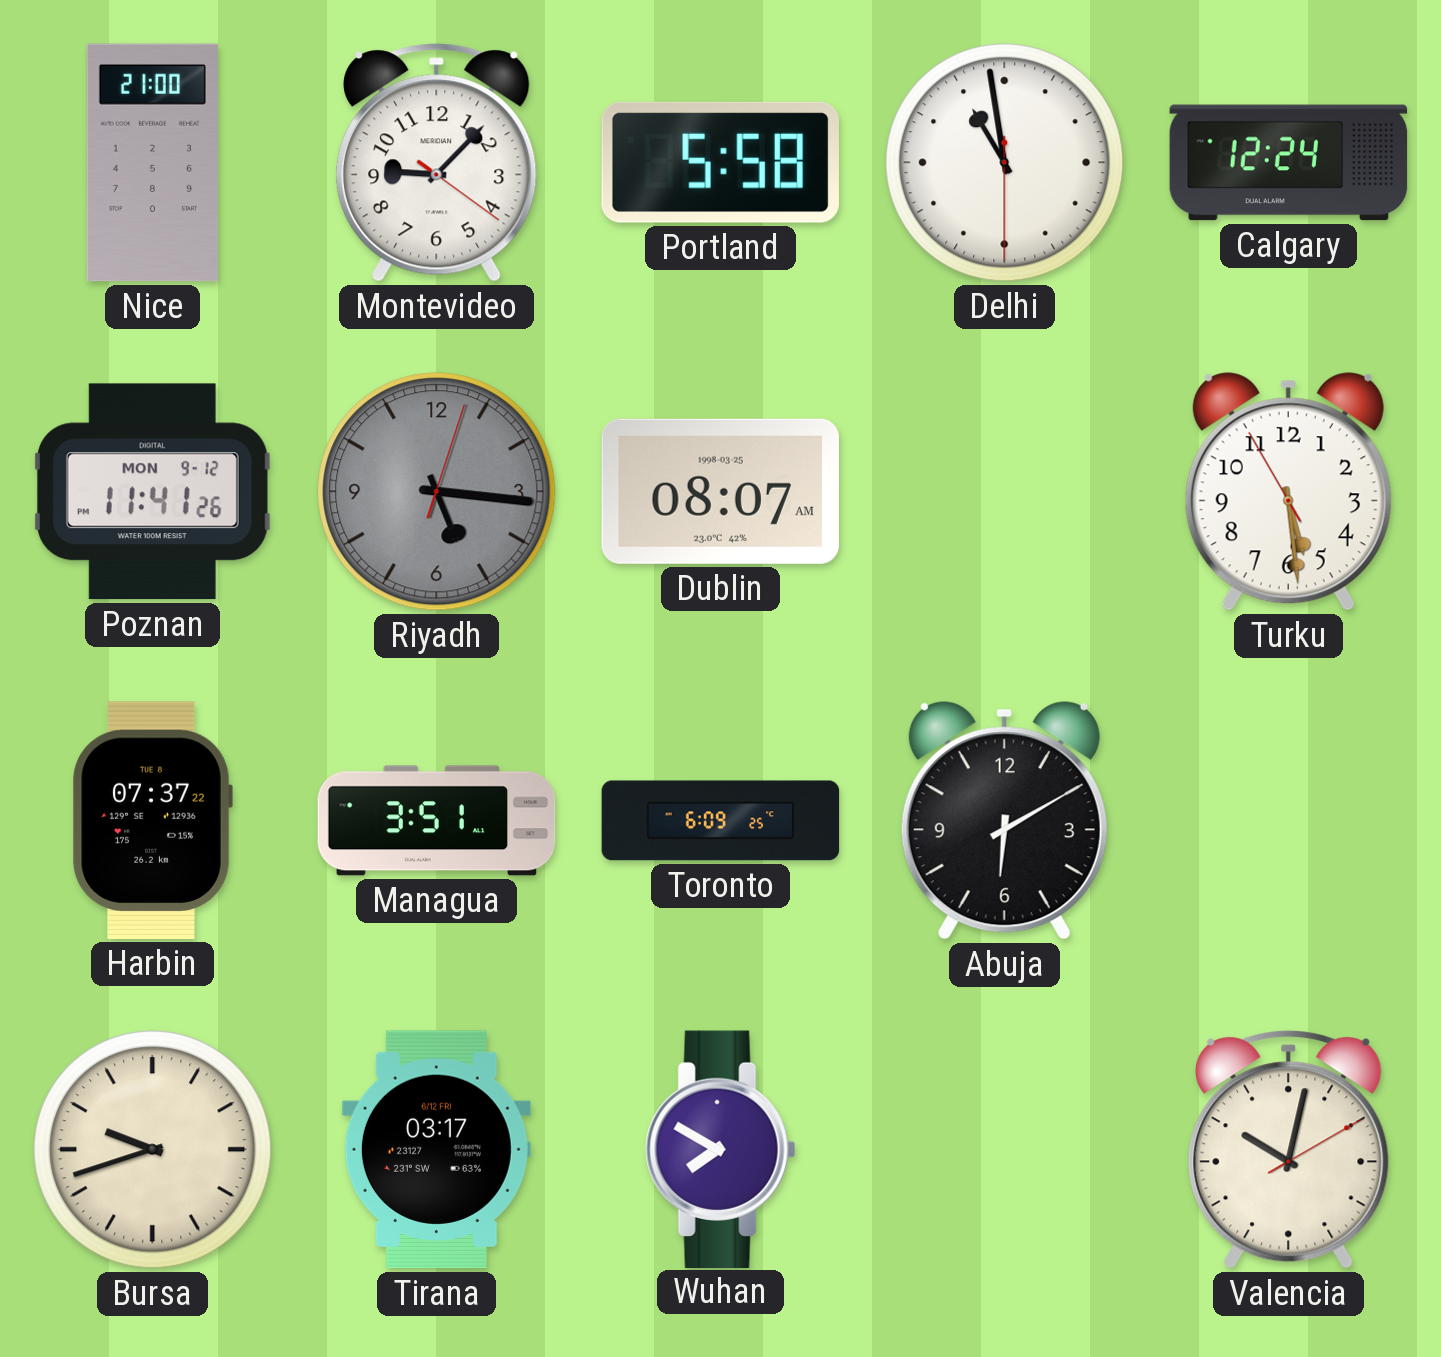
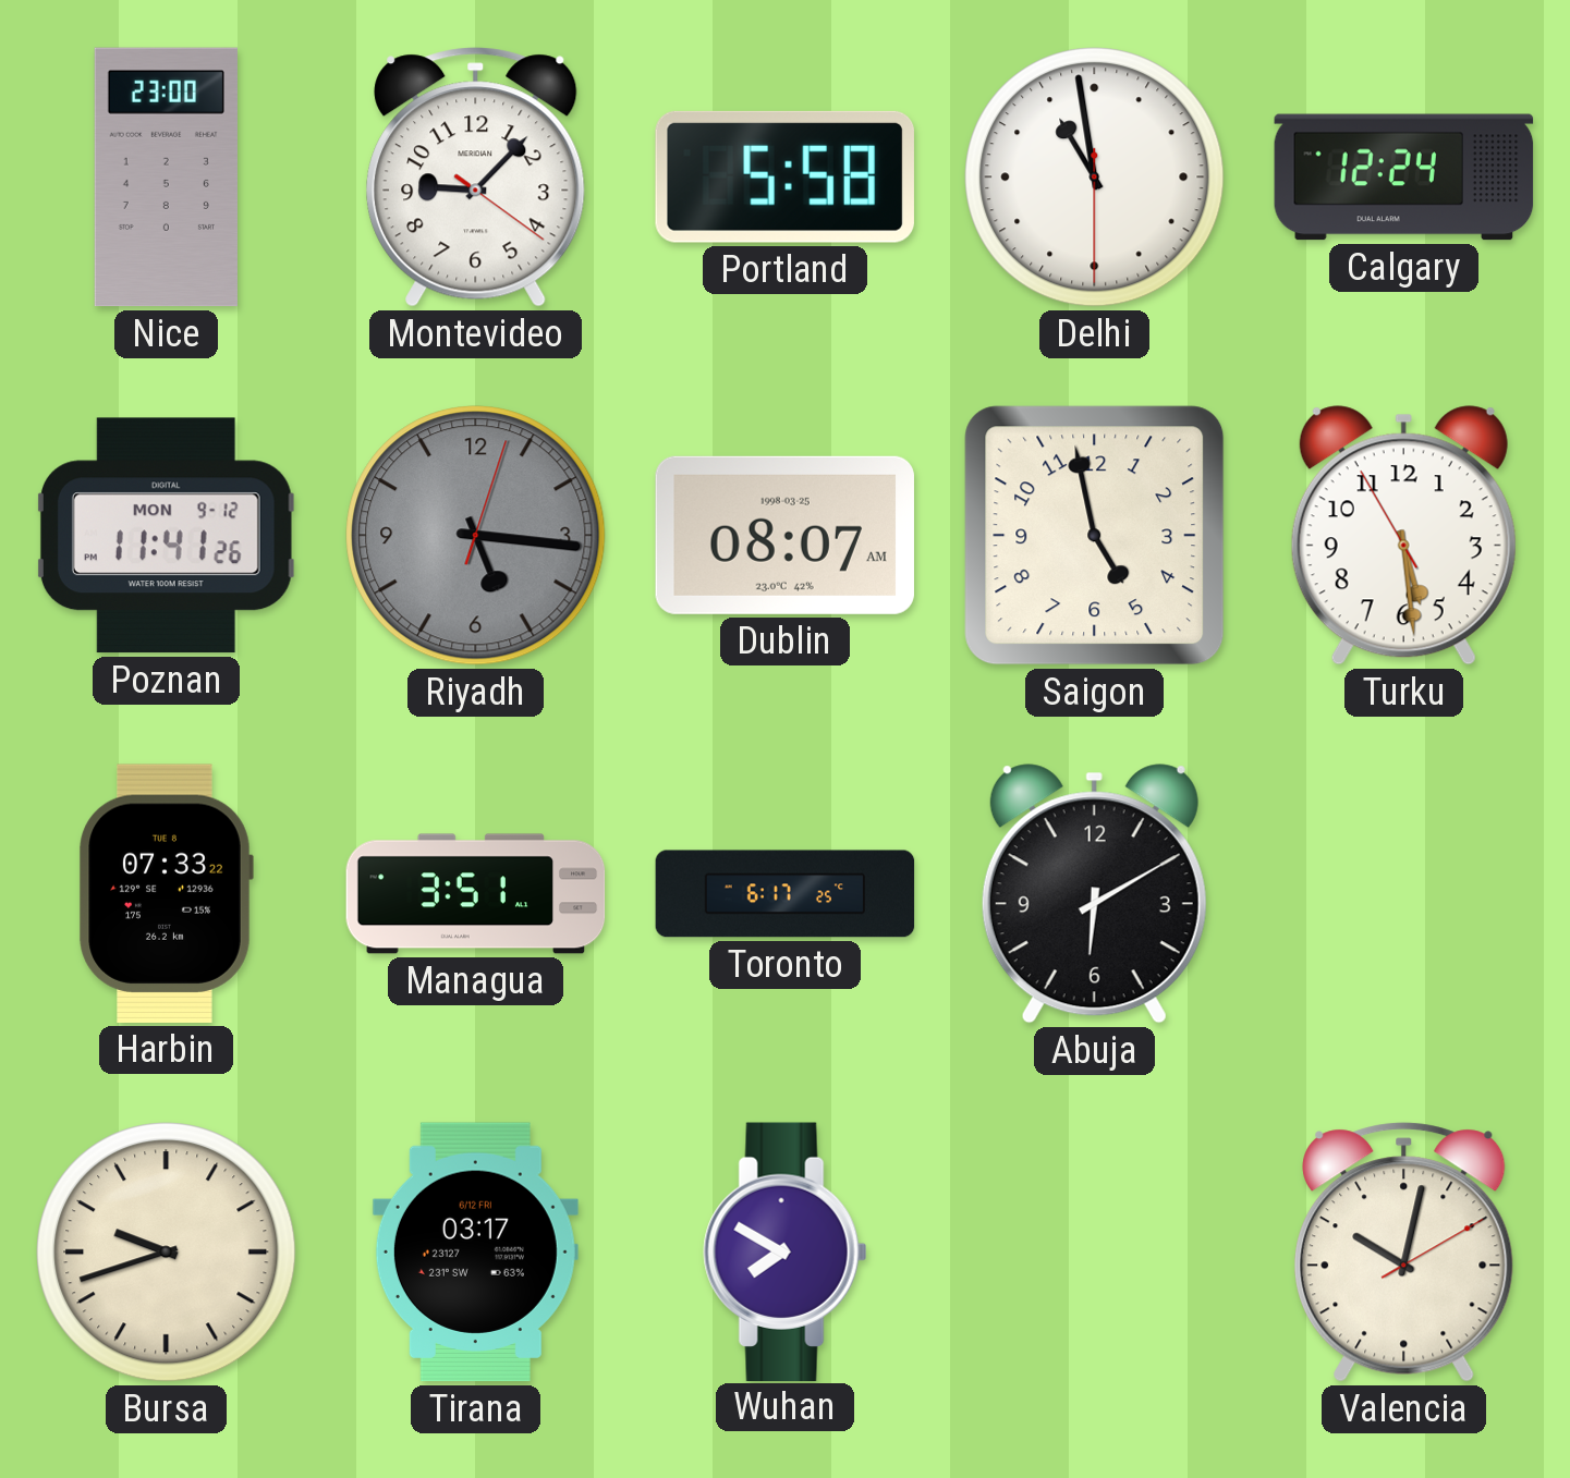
Nice: 21:00 -> 23:00 (166, 178)
Saigon: none -> 4:58 (1095, 536)
Harbin: 07:37 -> 07:33 (166, 893)
Toronto: 6:09 -> 6:17 (786, 894)
